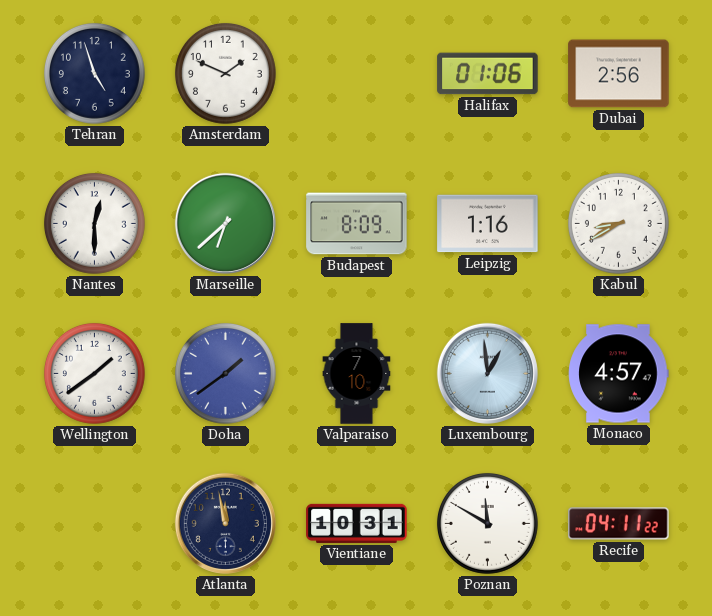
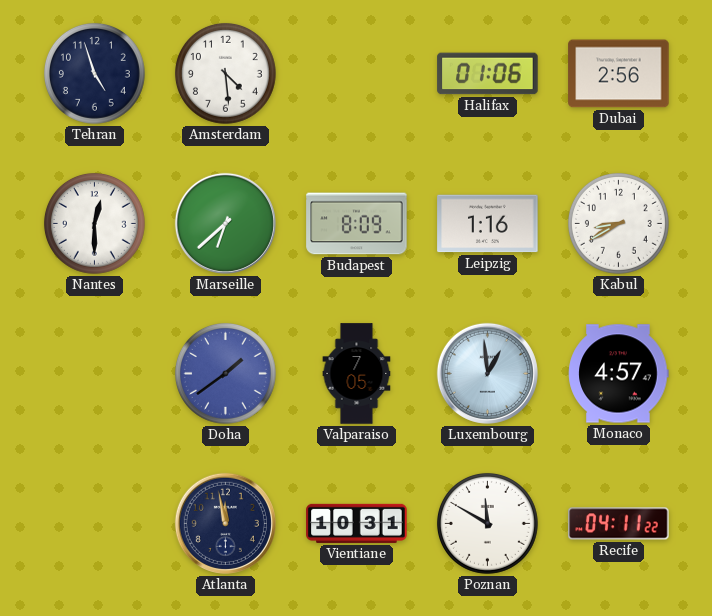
Amsterdam: 1:49 -> 4:29 (225, 73)
Wellington: 1:39 -> none (94, 373)
Valparaiso: 7:10 -> 7:05 (357, 374)
